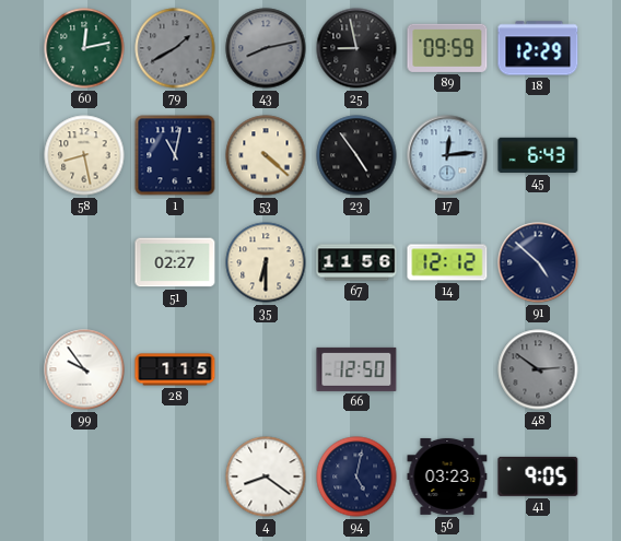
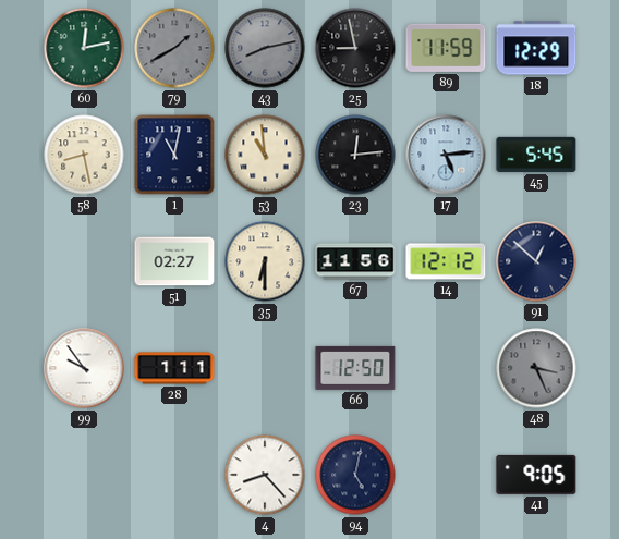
89: 09:59 -> 11:59 (446, 48)
53: 4:22 -> 10:59 (265, 155)
23: 4:54 -> 12:14 (355, 155)
17: 12:14 -> 5:14 (446, 155)
45: 6:43 -> 5:45 (536, 155)
91: 4:52 -> 12:52 (536, 261)
28: 1:15 -> 1:11 (174, 368)
48: 2:51 -> 3:26 (536, 368)
4: 8:21 -> 8:23 (265, 475)
56: 03:23 -> none (447, 477)
